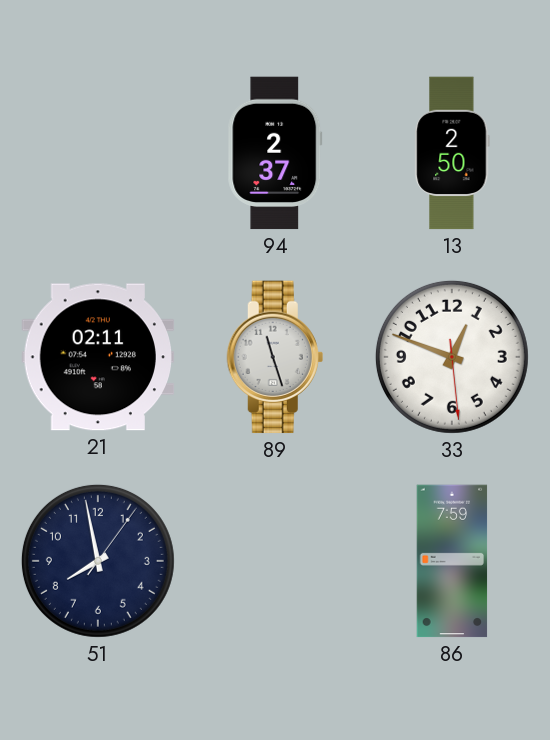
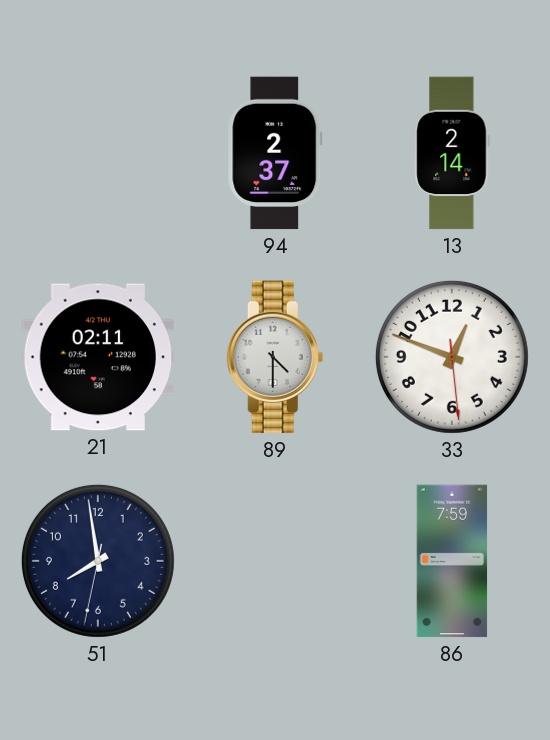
13: 2:50 -> 2:14 (452, 153)
89: 11:27 -> 4:30 (275, 357)
51: 7:58:06 -> 7:58:32 (98, 561)
